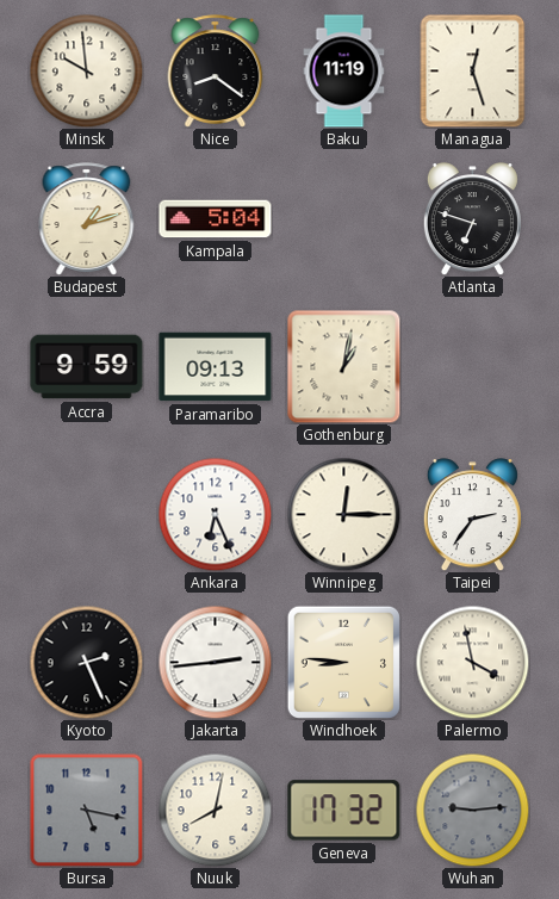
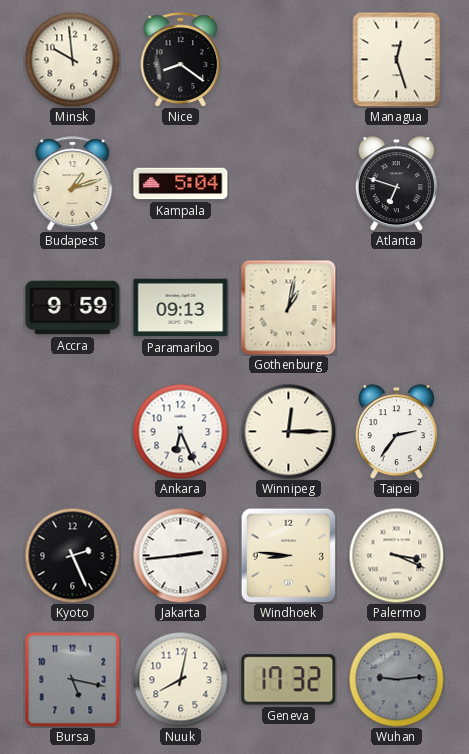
Baku: 11:19 -> none (344, 72)
Palermo: 3:58 -> 3:19 (396, 555)
